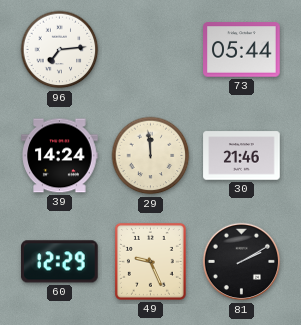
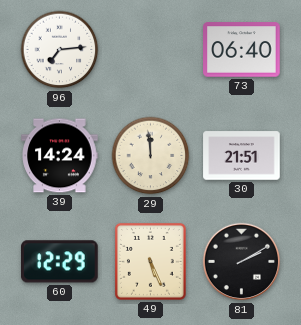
73: 05:44 -> 06:40 (242, 50)
30: 21:46 -> 21:51 (242, 156)
49: 9:26 -> 5:26 (150, 261)
